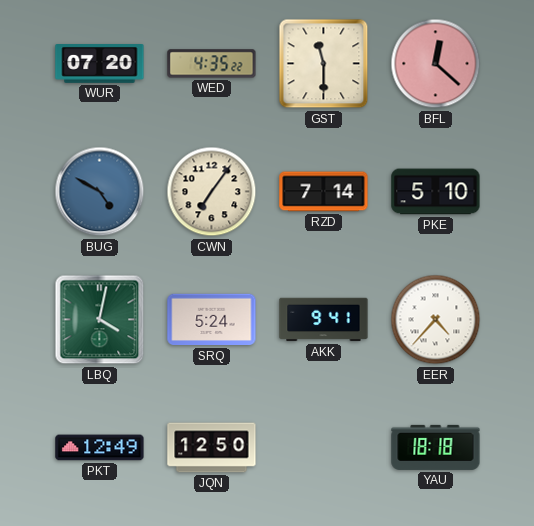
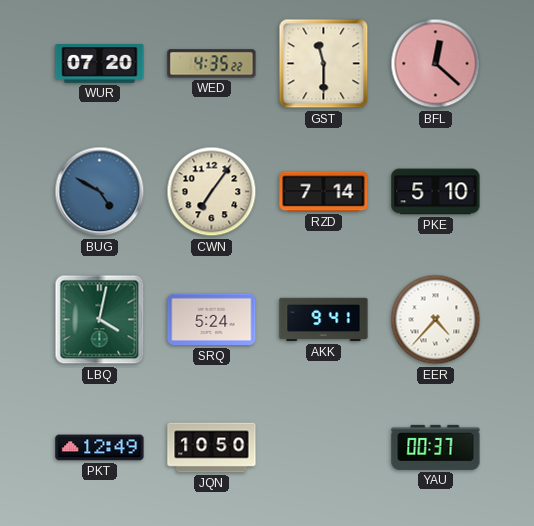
JQN: 12:50 -> 10:50 (212, 448)
YAU: 18:18 -> 00:37 (436, 447)
